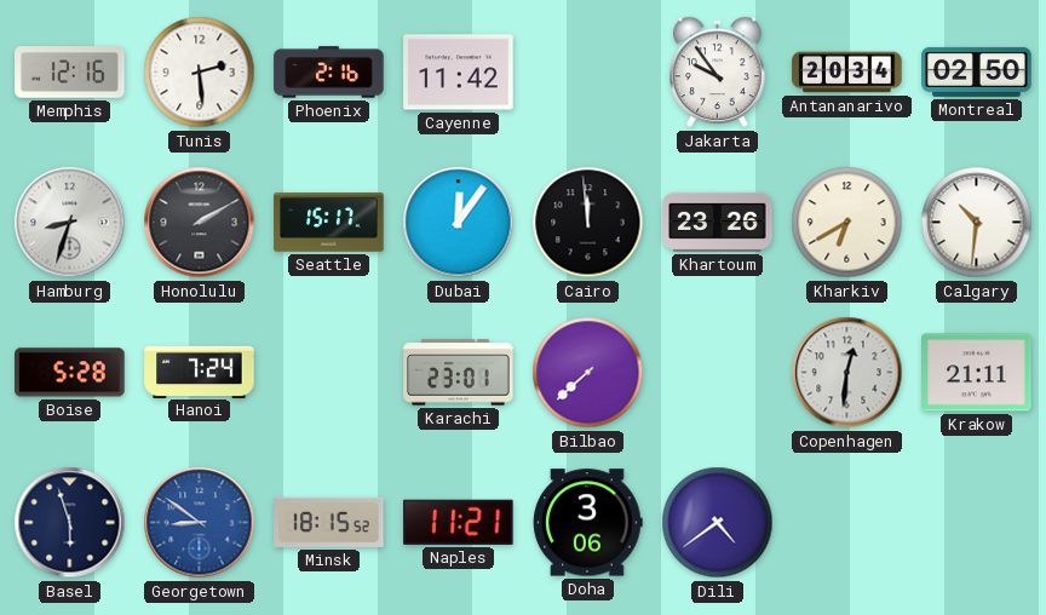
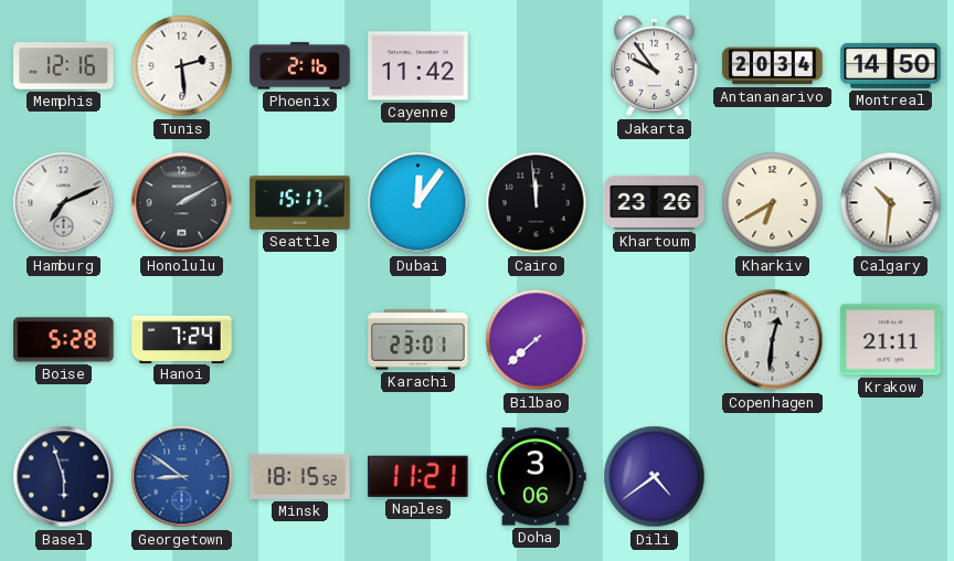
Montreal: 02:50 -> 14:50 (891, 65)
Hamburg: 8:33 -> 7:11 (64, 203)
